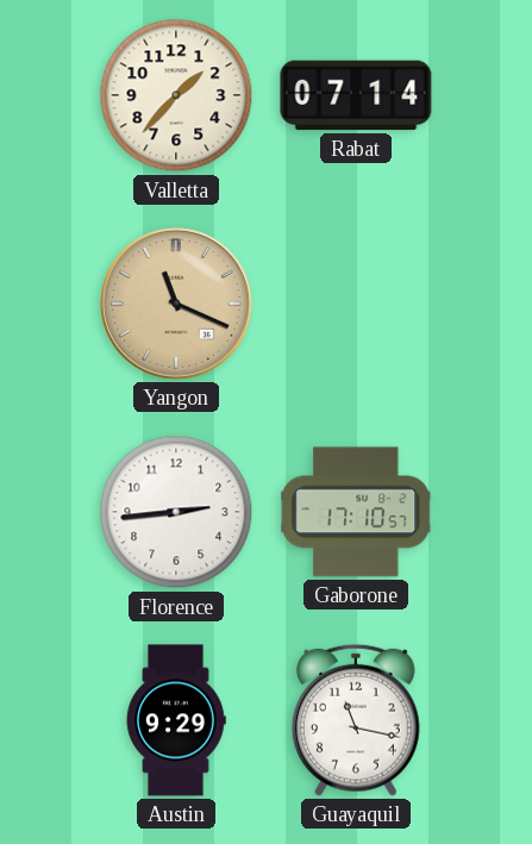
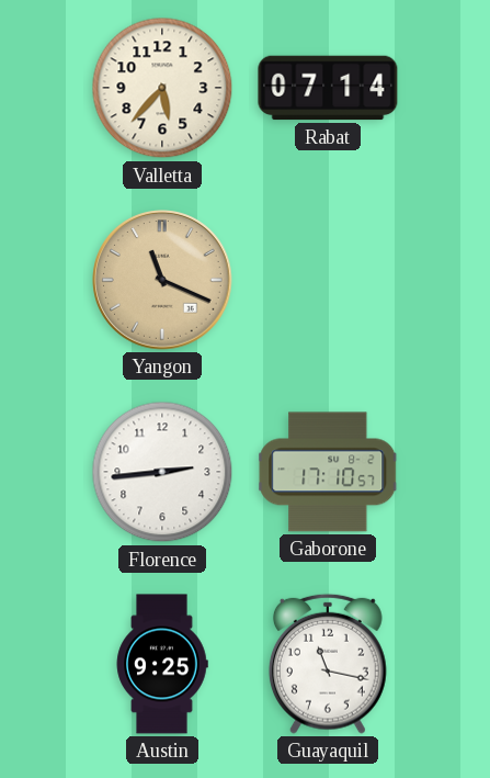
Valletta: 1:37 -> 5:37 (162, 88)
Austin: 9:29 -> 9:25 (162, 664)
